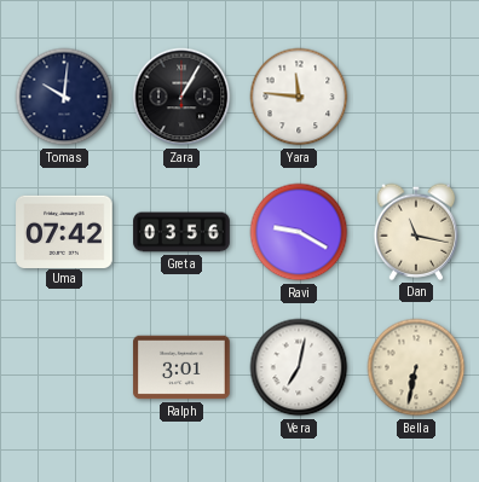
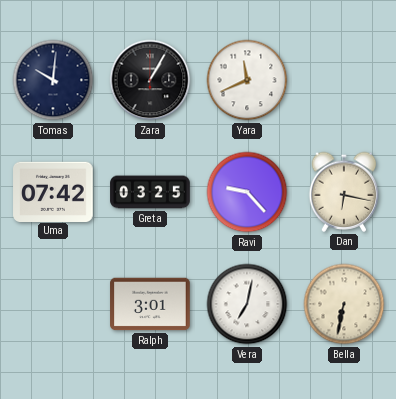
Yara: 11:46 -> 11:41 (247, 80)
Greta: 03:56 -> 03:25 (150, 192)
Ravi: 9:20 -> 9:23 (247, 192)
Dan: 11:17 -> 6:17 (344, 192)
